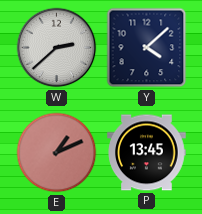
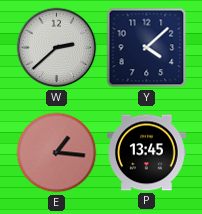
E: 1:11 -> 1:16 (57, 153)
